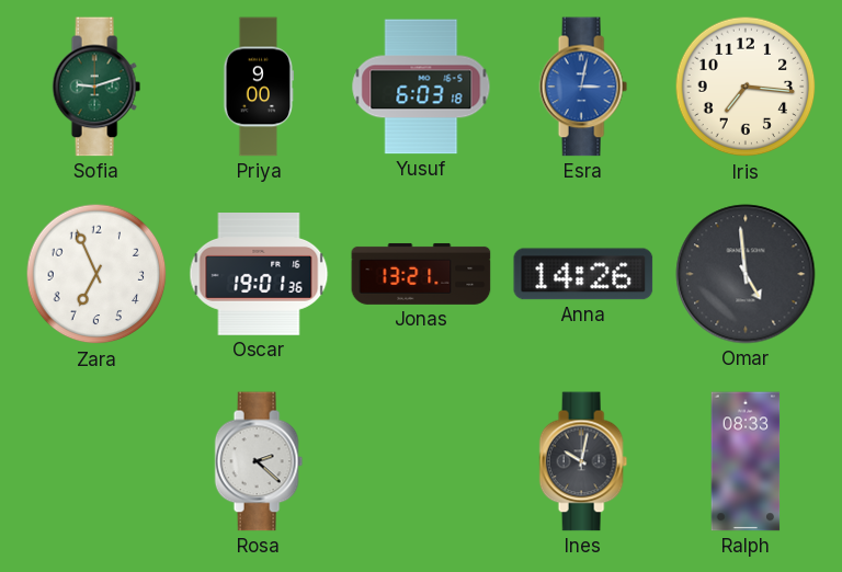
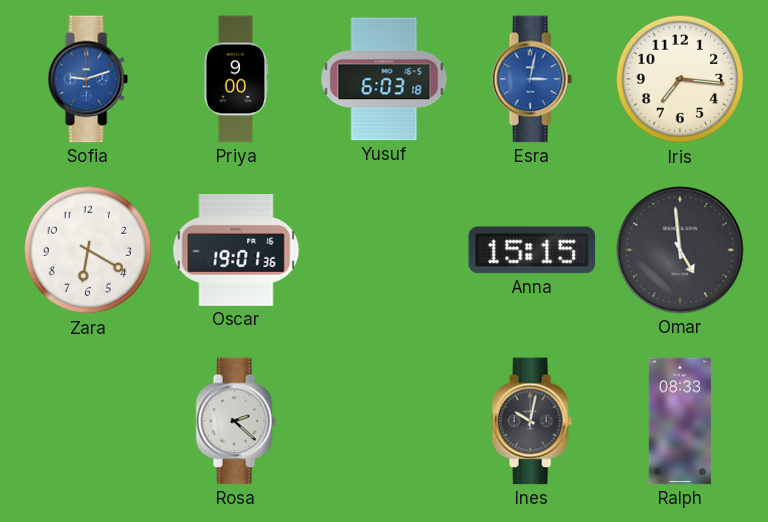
Sofia dial: green -> blue (88, 79)
Zara: 6:56 -> 6:20 (88, 250)
Jonas: 13:21 -> none (421, 274)
Anna: 14:26 -> 15:15 (532, 250)
